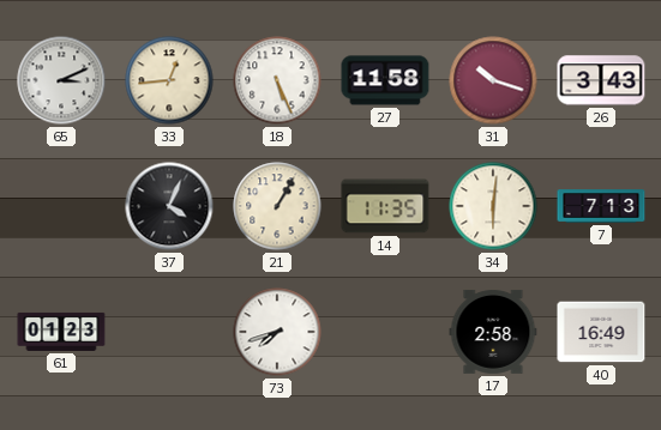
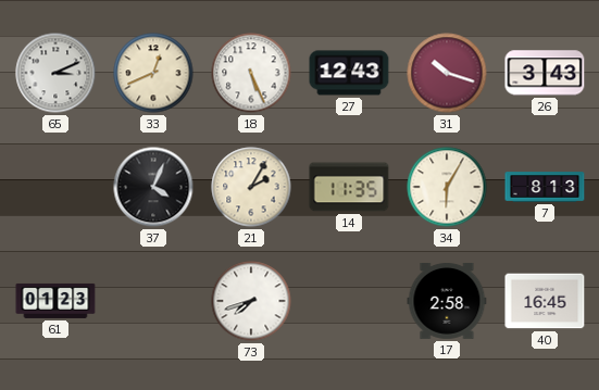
33: 12:44 -> 12:41 (153, 73)
27: 11:58 -> 12:43 (349, 73)
21: 1:05 -> 2:05 (251, 187)
34: 6:01 -> 6:05 (447, 187)
7: 7:13 -> 8:13 (545, 187)
40: 16:49 -> 16:45 (545, 301)
